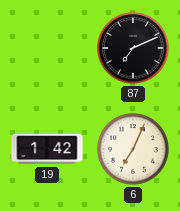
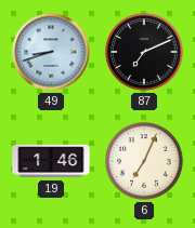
49: none -> 8:42 (51, 52)
19: 1:42 -> 1:46 (51, 161)
